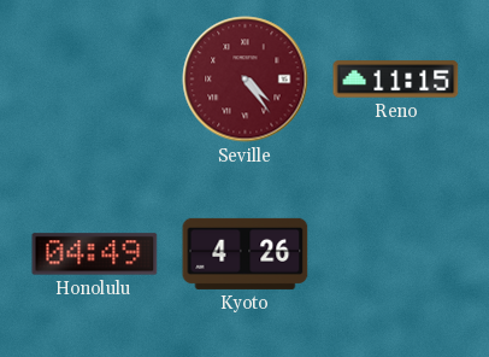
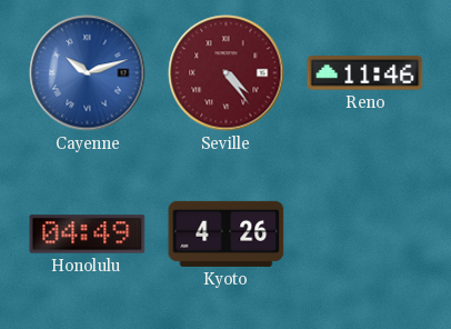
Cayenne: none -> 10:12 (88, 73)
Reno: 11:15 -> 11:46 (365, 73)
